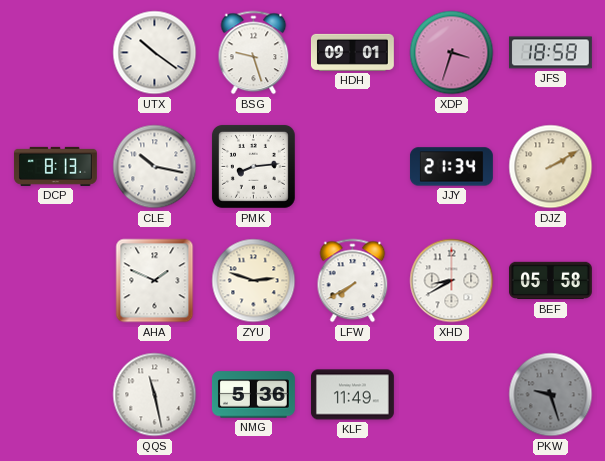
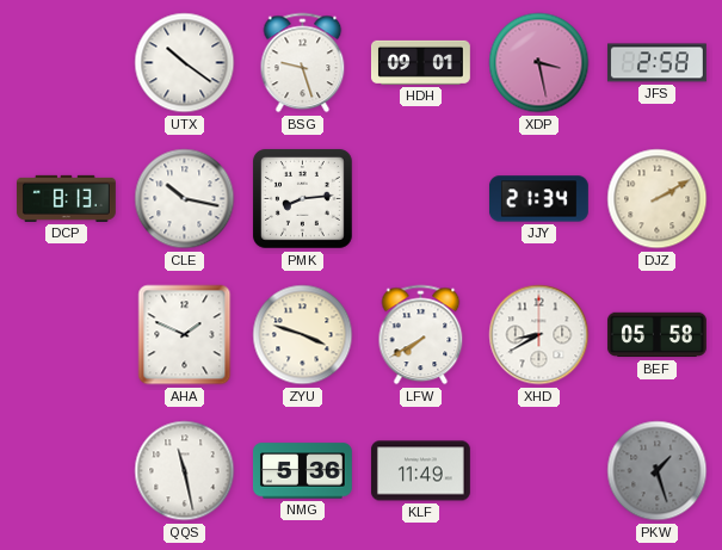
XDP: 3:33 -> 3:28 (539, 63)
JFS: 18:58 -> 2:58 (656, 63)
ZYU: 2:48 -> 3:48 (303, 335)
PKW: 9:27 -> 1:27 (658, 471)
